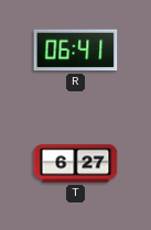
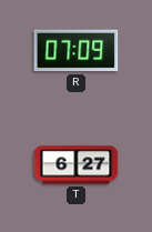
R: 06:41 -> 07:09 (77, 51)
